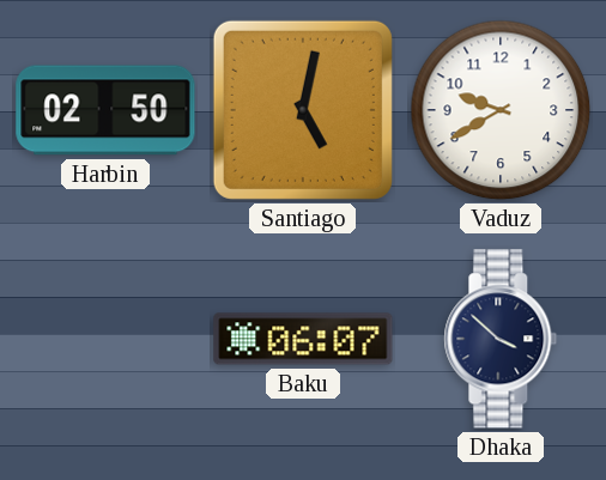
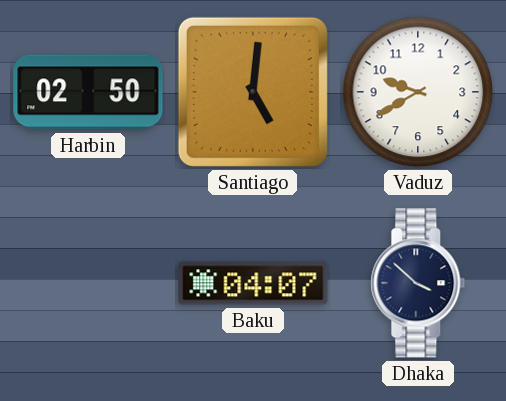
Santiago: 5:02 -> 5:01 (253, 92)
Baku: 06:07 -> 04:07 (253, 283)
